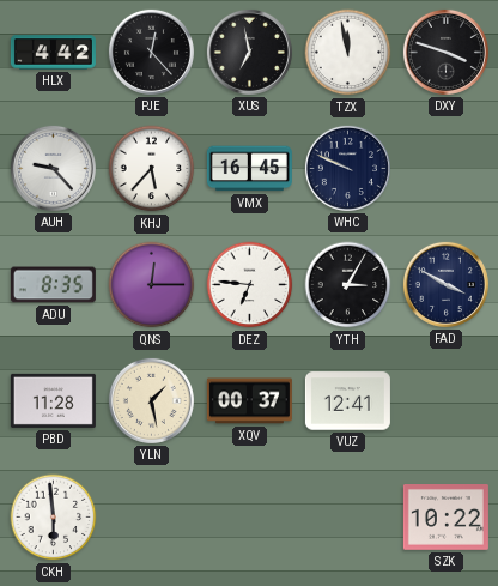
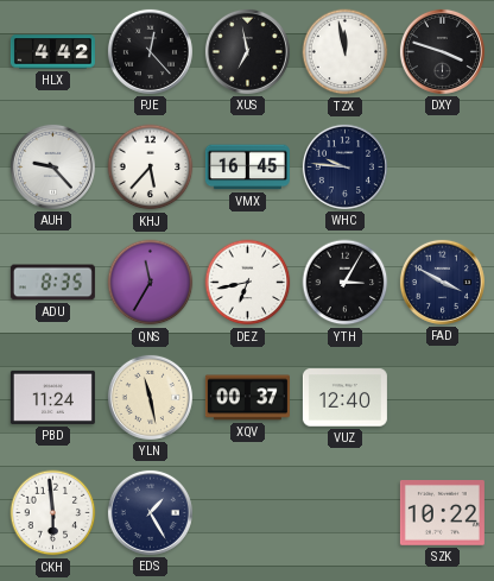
WHC: 9:49 -> 9:46 (344, 166)
QNS: 12:15 -> 11:35 (151, 283)
DEZ: 6:46 -> 6:43 (248, 283)
PBD: 11:28 -> 11:24 (52, 397)
YLN: 1:28 -> 11:28 (150, 397)
VUZ: 12:41 -> 12:40 (344, 398)
EDS: none -> 1:25 (150, 512)
